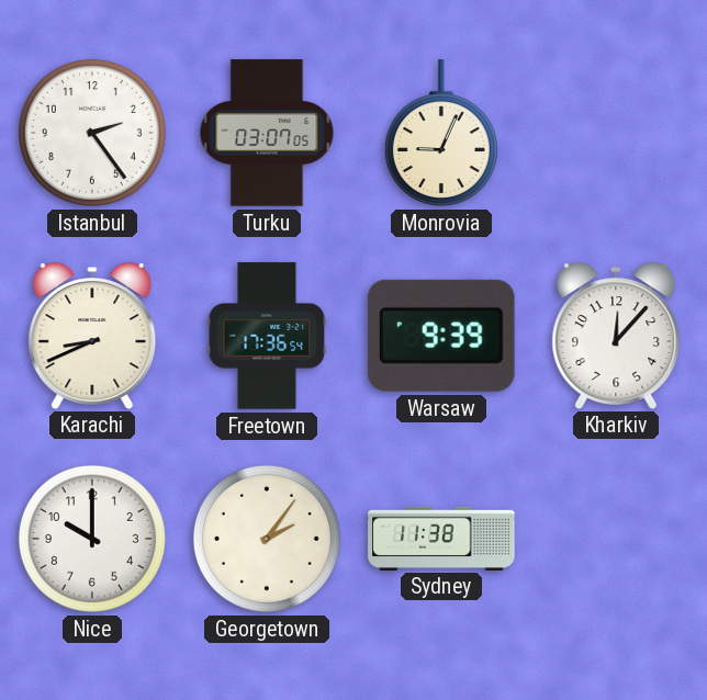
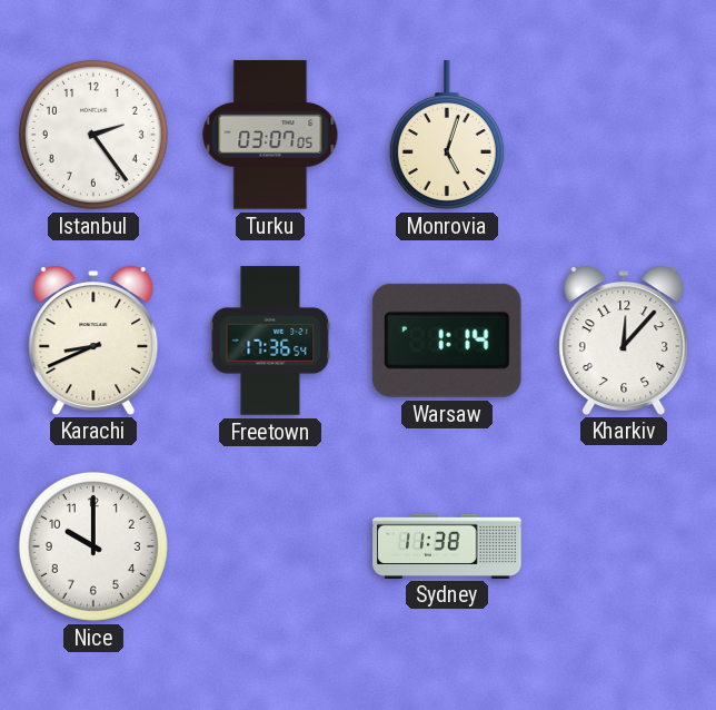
Monrovia: 9:04 -> 5:03 (447, 135)
Warsaw: 9:39 -> 1:14 (447, 341)
Georgetown: 2:06 -> none (267, 539)
